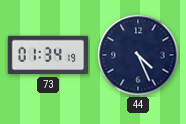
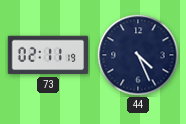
73: 01:34 -> 02:11 (48, 55)
